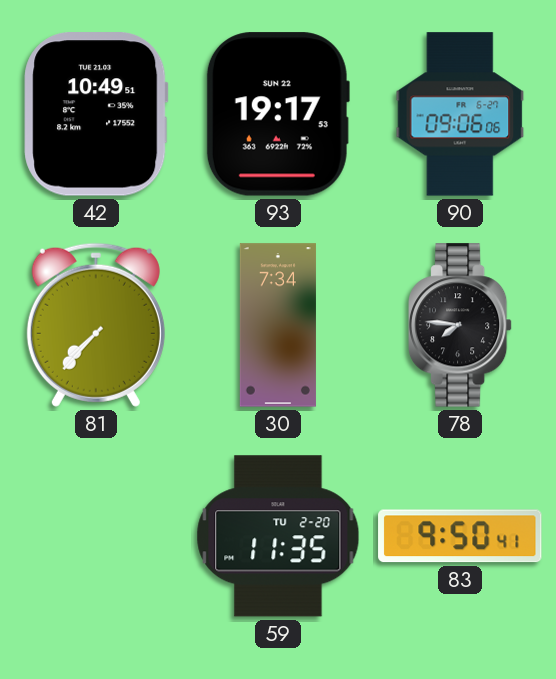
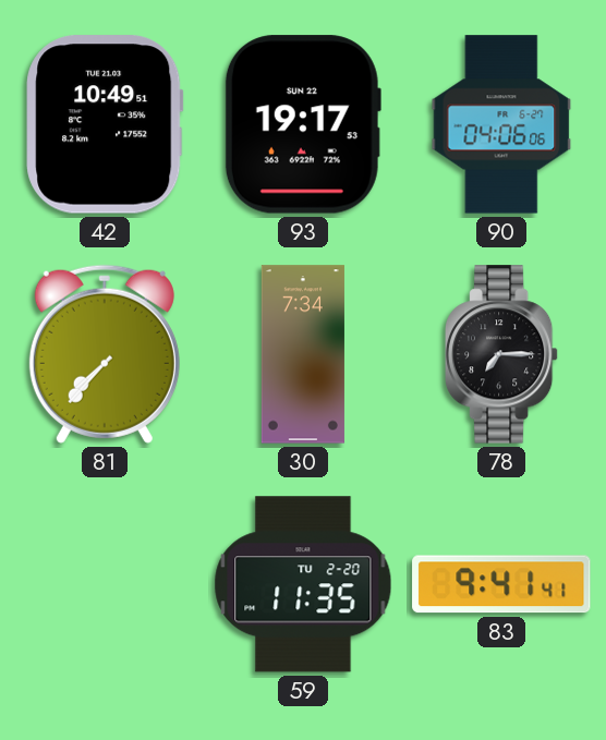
90: 09:06 -> 04:06 (501, 124)
78: 7:46 -> 7:15 (501, 354)
83: 9:50 -> 9:41 (501, 584)
